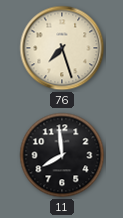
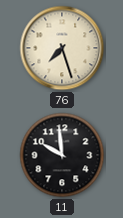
11: 7:59 -> 9:59 (62, 155)
